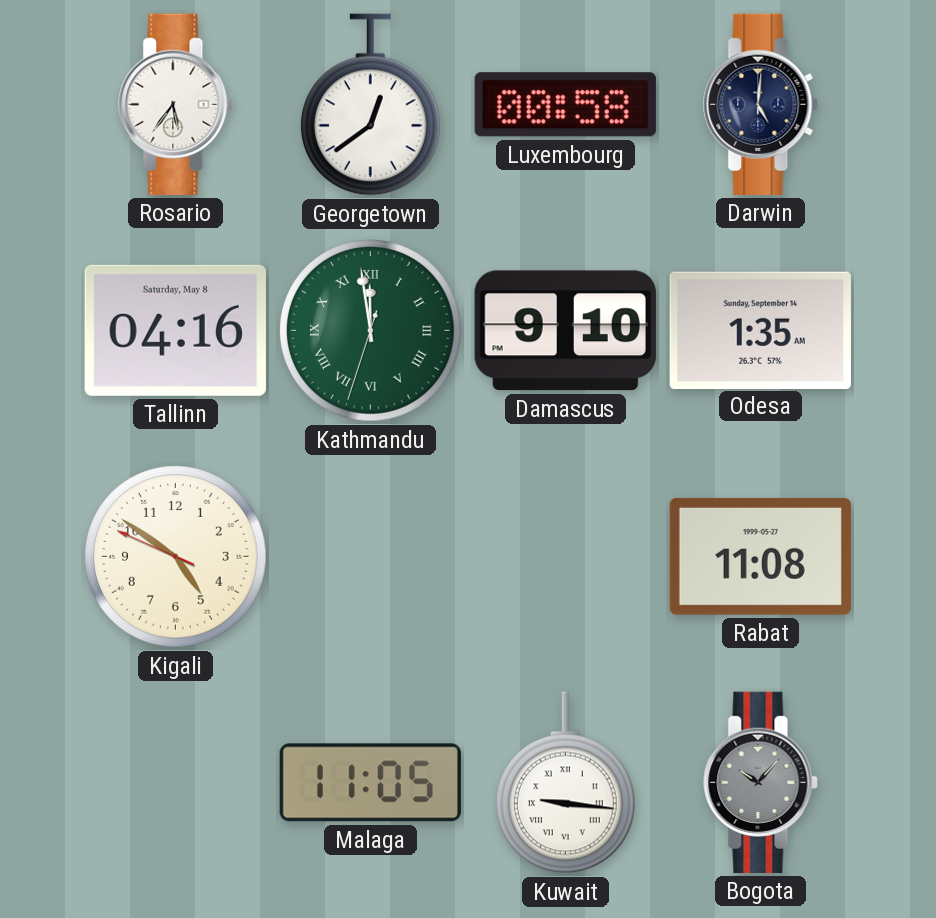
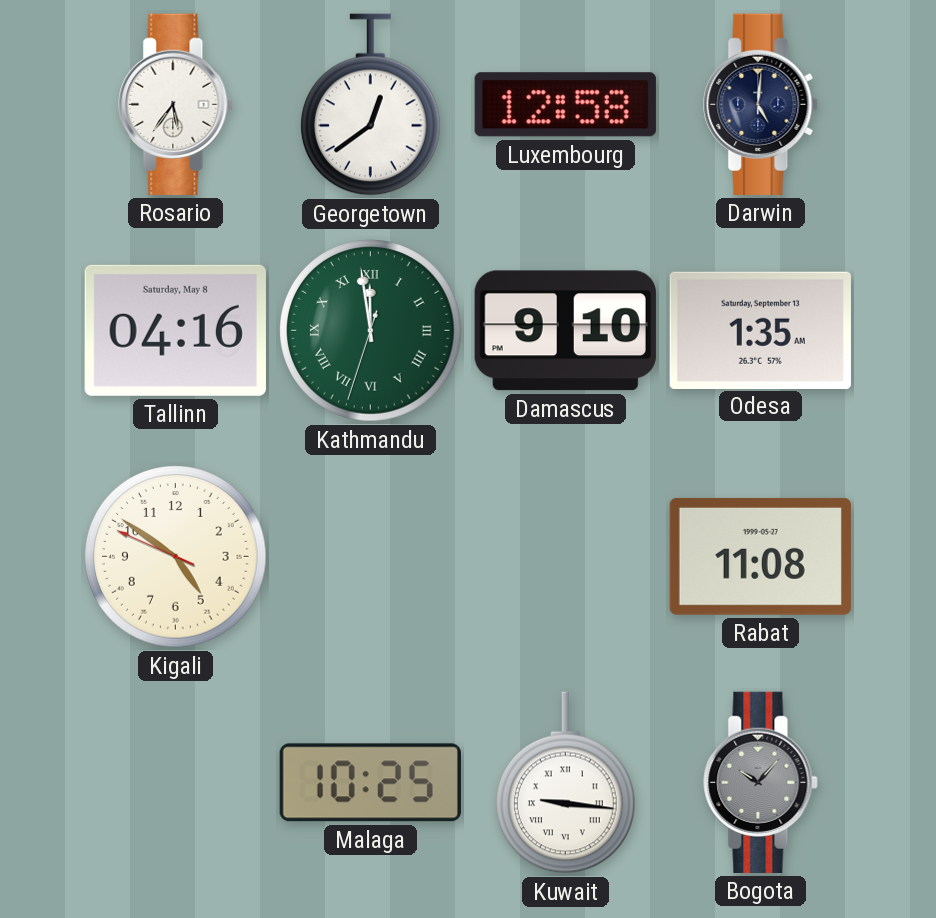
Luxembourg: 00:58 -> 12:58 (565, 105)
Odesa date: Sunday, September 14 -> Saturday, September 13 (760, 330)
Malaga: 11:05 -> 10:25 (370, 783)
